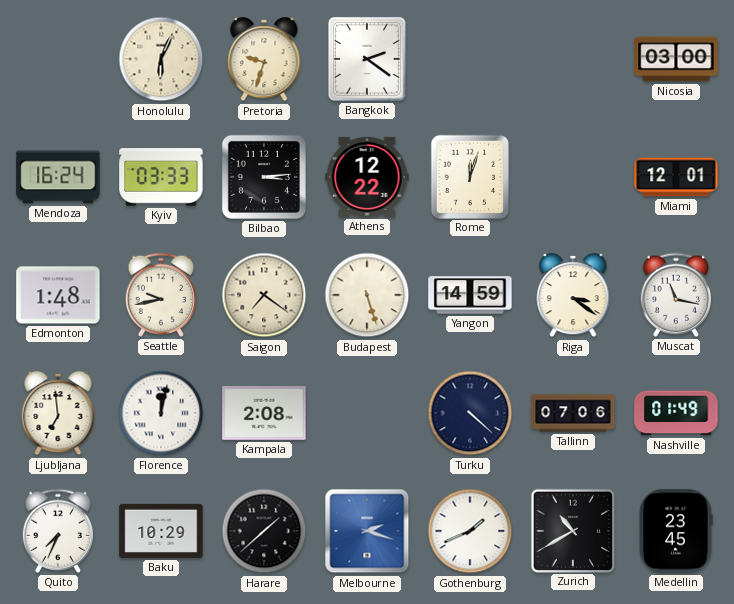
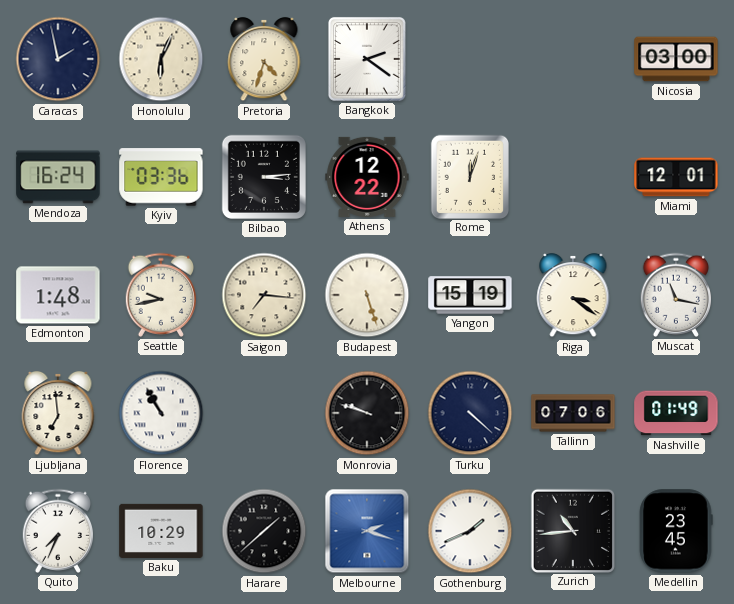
Caracas: none -> 1:58 (58, 59)
Pretoria: 9:33 -> 4:33 (264, 59)
Kyiv: 03:33 -> 03:36 (161, 177)
Saigon: 7:21 -> 7:16 (264, 295)
Yangon: 14:59 -> 15:19 (470, 295)
Florence: 12:02 -> 10:55 (161, 413)
Kampala: 2:08 -> none (264, 414)
Monrovia: none -> 9:48 (367, 413)
Zurich: 10:40 -> 10:44 (572, 530)
